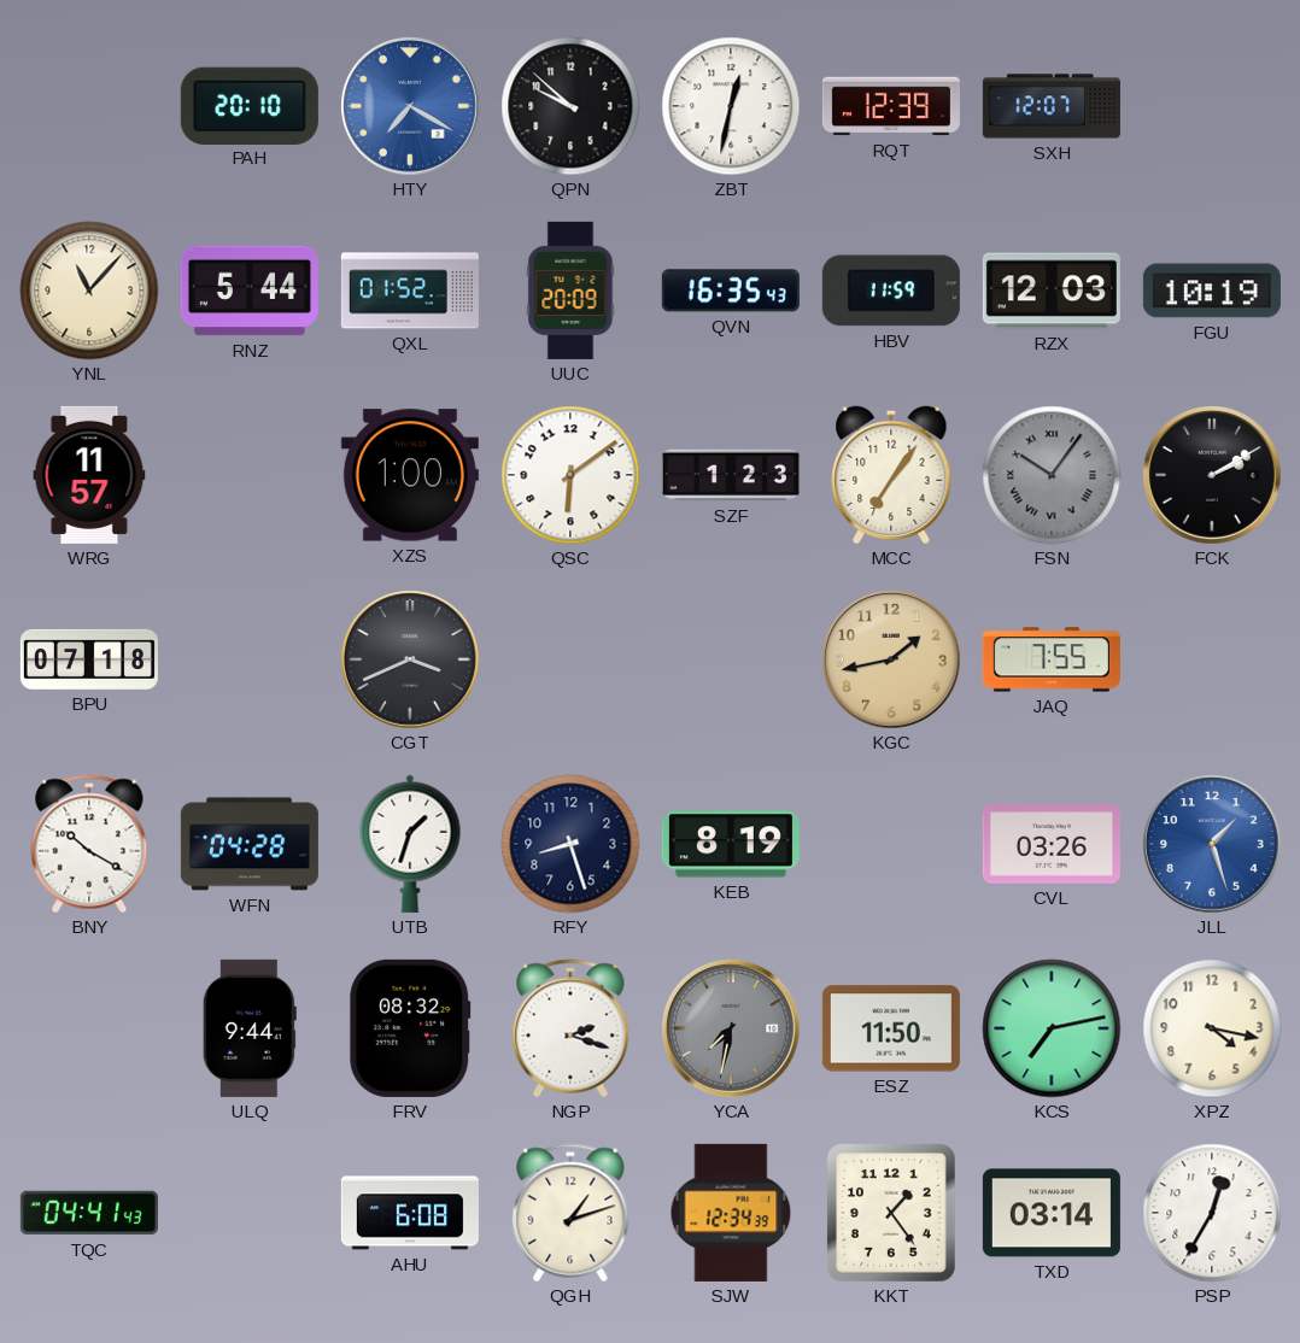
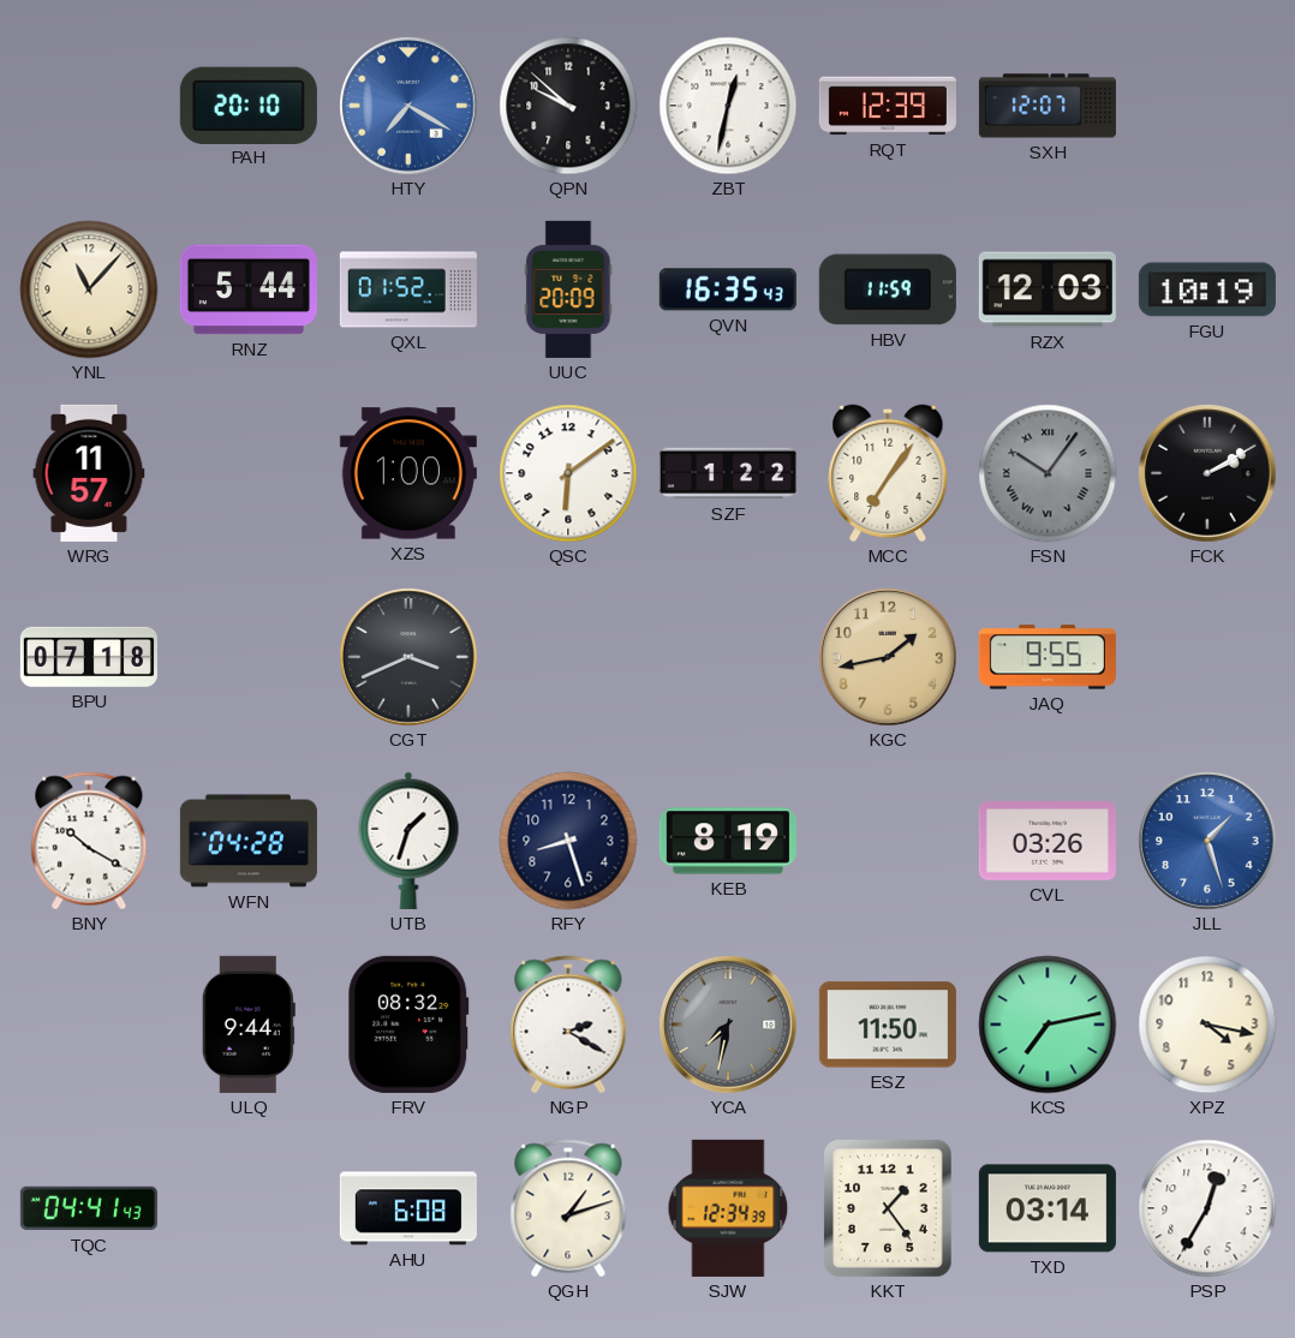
SZF: 1:23 -> 1:22 (728, 473)
JAQ: 7:55 -> 9:55 (1048, 657)
NGP: 2:18 -> 2:20 (568, 1025)
